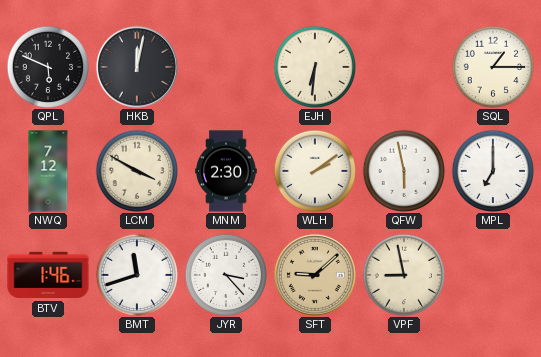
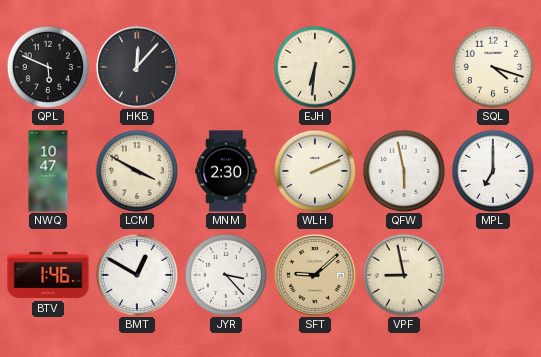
HKB: 12:02 -> 12:07 (137, 67)
SQL: 1:15 -> 4:18 (492, 66)
NWQ: 7:12 -> 10:47 (48, 171)
WLH: 2:09 -> 2:11 (314, 170)
BMT: 11:42 -> 12:50 (136, 274)
